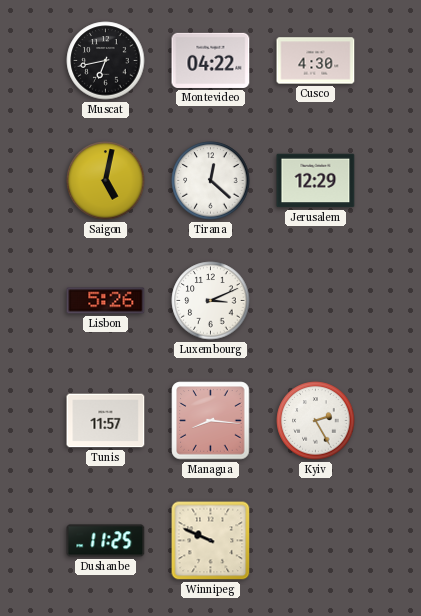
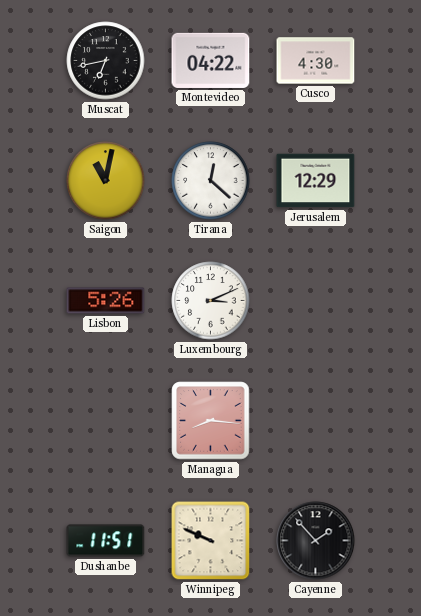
Saigon: 5:02 -> 11:02 (106, 181)
Tunis: 11:57 -> none (106, 421)
Kyiv: 2:25 -> none (316, 421)
Dushanbe: 11:25 -> 11:51 (106, 541)
Cayenne: none -> 1:53 (316, 541)
